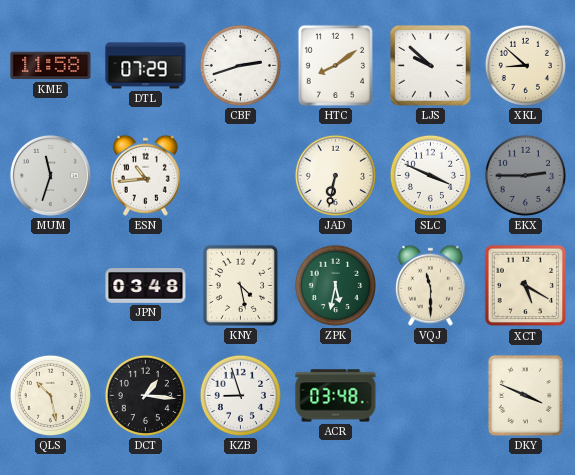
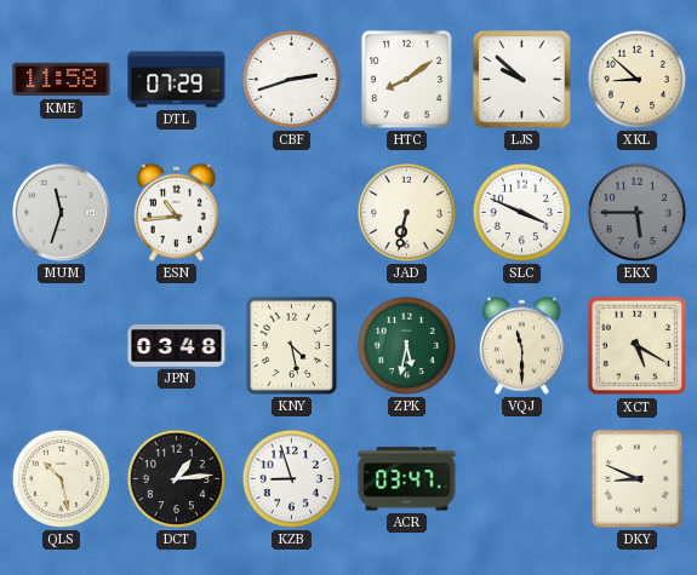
EKX: 2:45 -> 5:45 (636, 212)
DCT: 1:16 -> 1:14 (176, 478)
ACR: 03:48 -> 03:47 (407, 479)
DKY: 3:49 -> 8:49 (636, 478)
